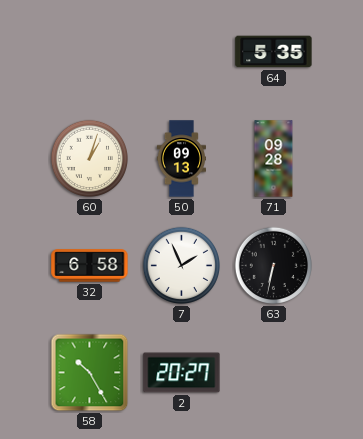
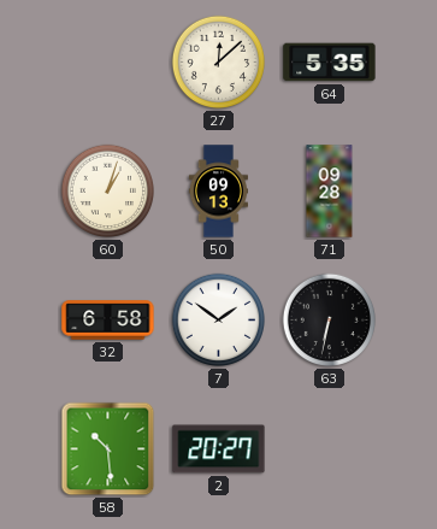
27: none -> 12:08 (219, 63)
7: 1:56 -> 1:51 (219, 321)
58: 10:25 -> 10:29 (108, 449)
